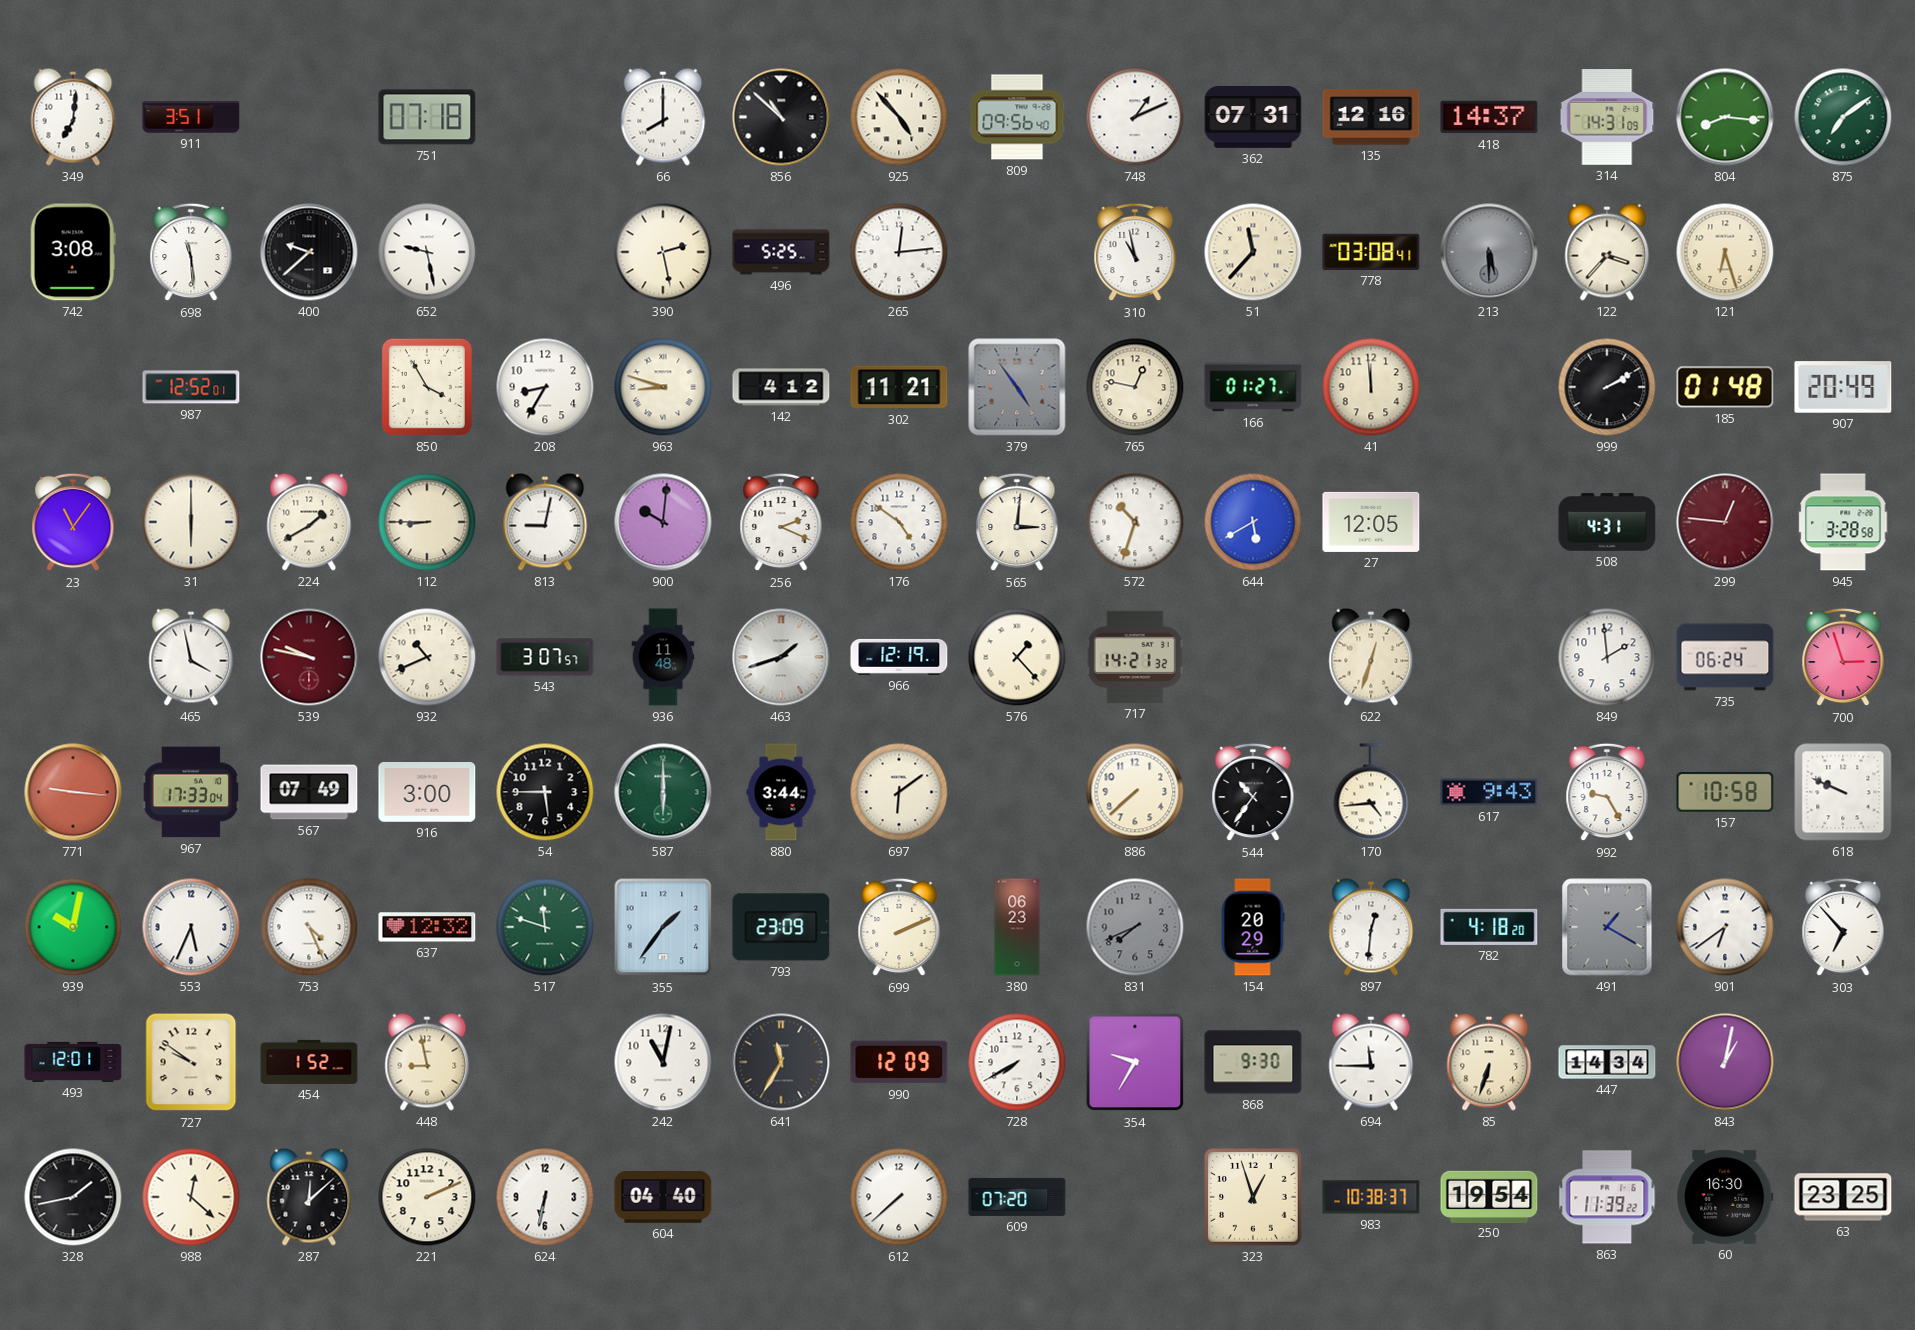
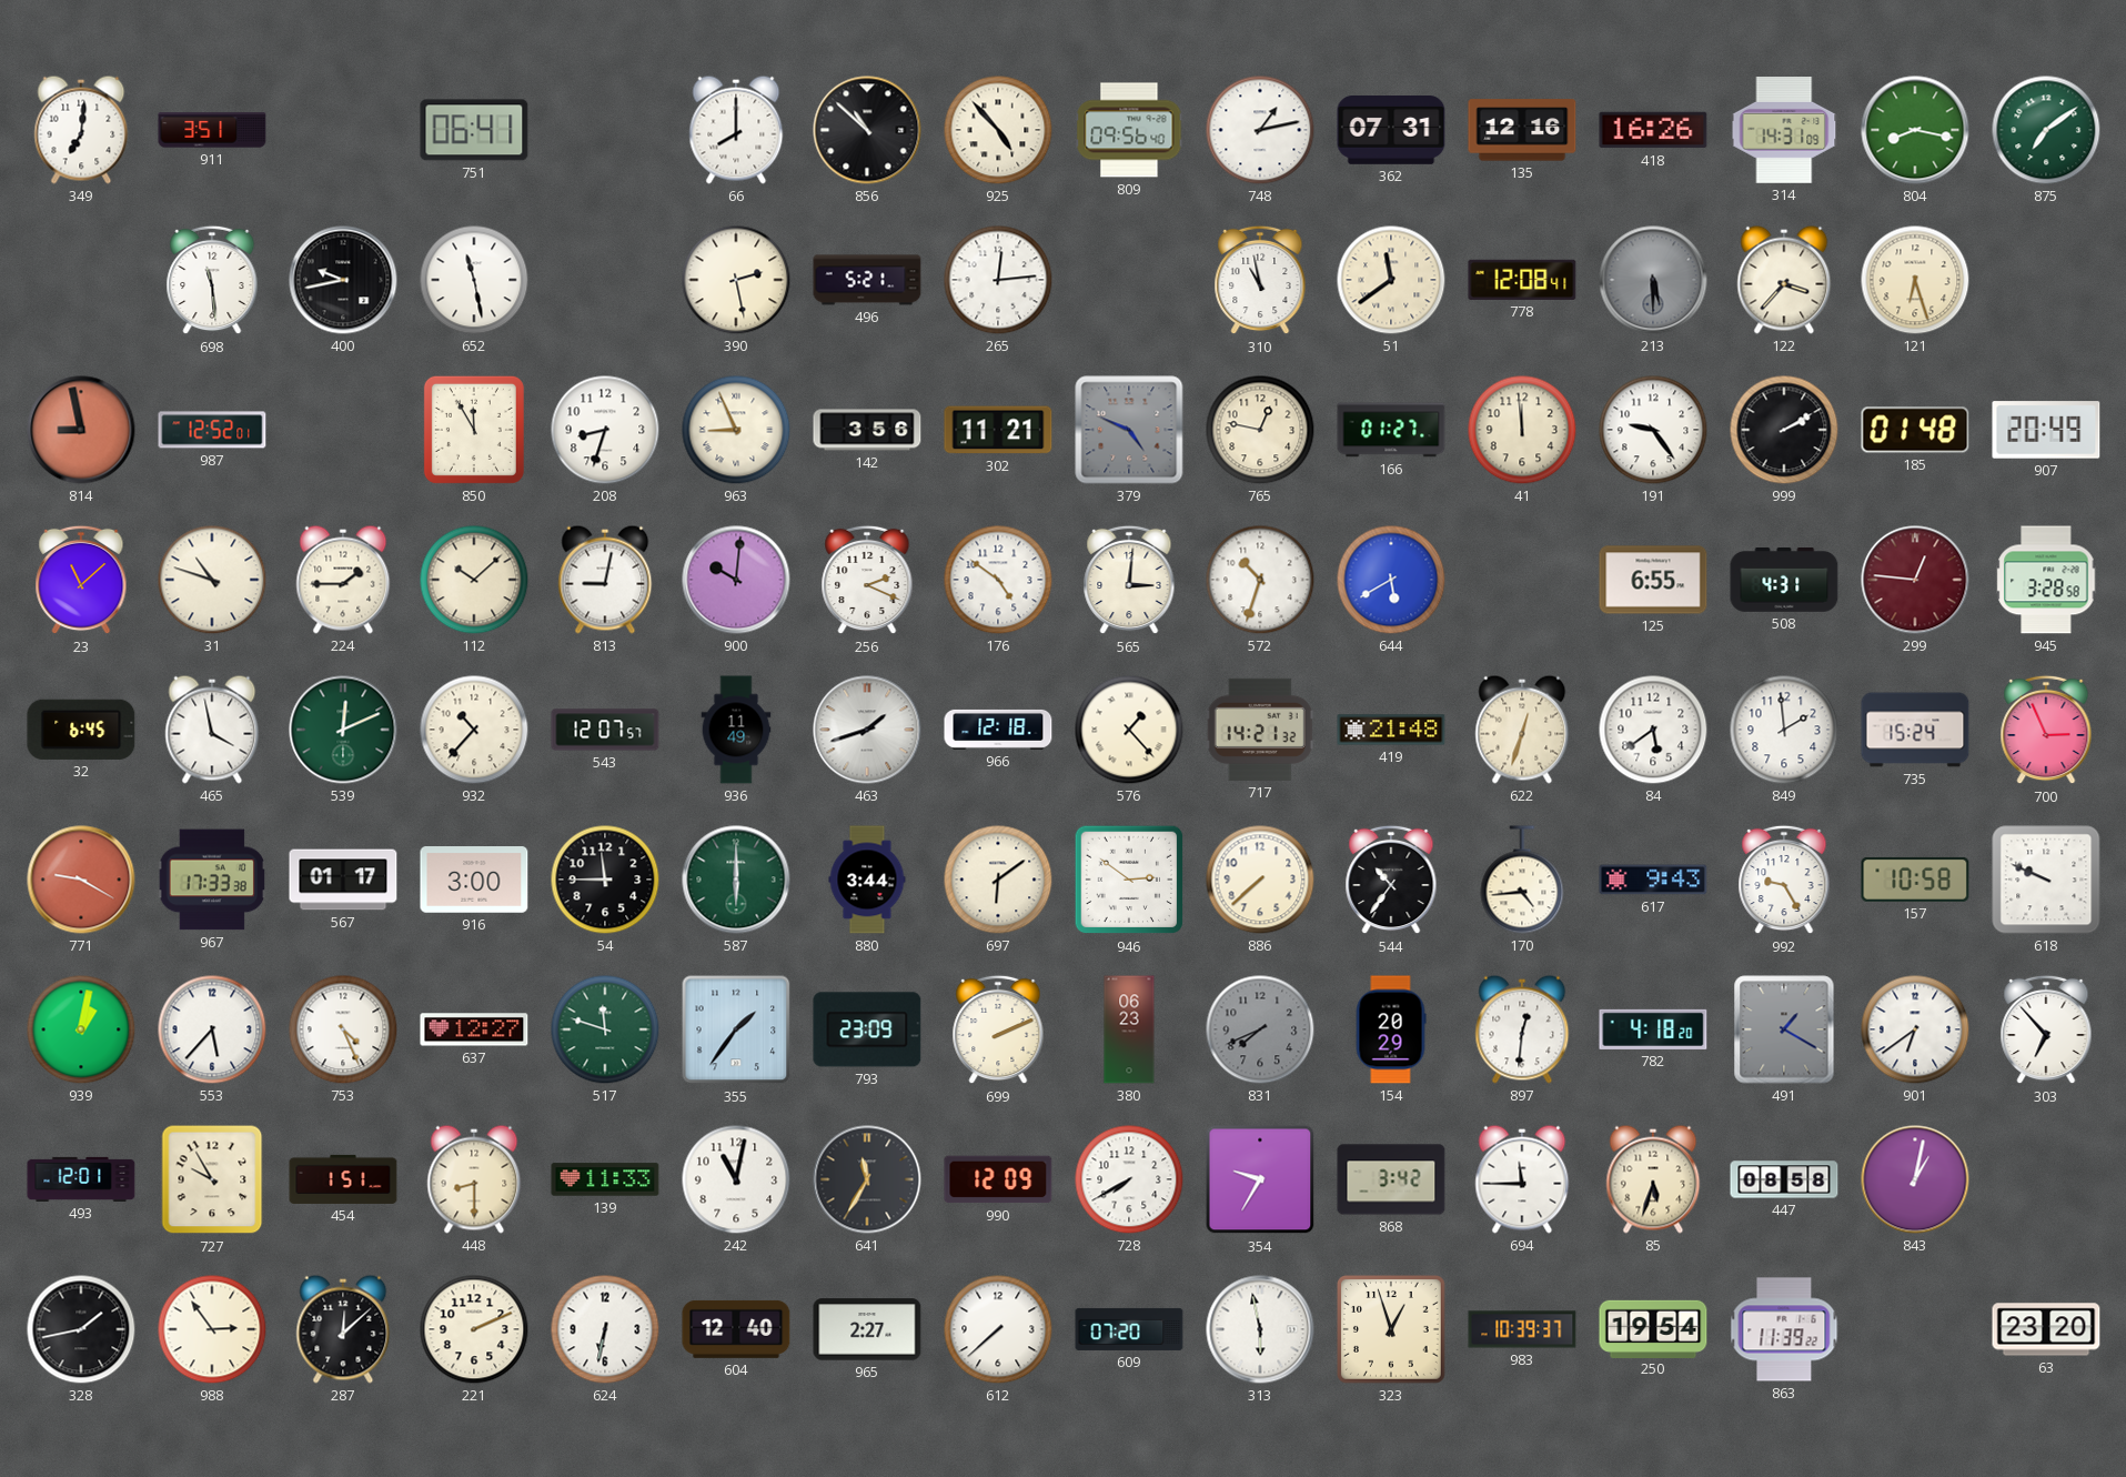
751: 07:18 -> 06:41 (474, 130)
748: 1:11 -> 1:13 (1260, 130)
418: 14:37 -> 16:26 (1653, 130)
804: 8:16 -> 8:17 (1915, 130)
742: 3:08 -> none (73, 252)
400: 9:38 -> 9:43 (343, 280)
652: 9:28 -> 11:28 (474, 280)
496: 5:25 -> 5:21 (867, 280)
51: 11:37 -> 11:39 (1391, 280)
778: 03:08 -> 12:08 (1522, 280)
814: none -> 8:58 (81, 430)
850: 3:55 -> 11:55 (474, 430)
208: 8:35 -> 8:33 (605, 430)
963: 8:48 -> 8:56 (736, 430)
142: 4:12 -> 3:56 (867, 430)
379: 4:54 -> 4:49 (1129, 430)
191: none -> 9:24 (1653, 430)
23: 11:06 -> 11:08 (81, 580)
31: 6:00 -> 10:48 (212, 580)
224: 1:40 -> 1:45 (343, 580)
112: 8:45 -> 10:08 (474, 580)
27: 12:05 -> none (1371, 522)
125: none -> 6:55 (1653, 580)
32: none -> 6:45 (81, 730)
539: 9:47 -> 12:11 (343, 730)
539 dial: burgundy -> green (343, 730)
932: 10:41 -> 10:37 (474, 730)
543: 3:07 -> 12:07 (605, 730)
936: 11:48 -> 11:49 (736, 730)
966: 12:19 -> 12:18 (998, 730)
419: none -> 21:48 (1391, 730)
84: none -> 5:39 (1653, 730)
735: 06:24 -> 15:24 (1915, 730)
700: 2:57 -> 2:56 (2046, 730)
771: 9:16 -> 9:20 (81, 880)
967: 17:33:04 -> 17:33:38 (211, 880)
567: 07:49 -> 01:17 (343, 880)
54: 5:45 -> 11:45 (605, 880)
946: none -> 2:51 (1129, 880)
939: 10:02 -> 1:02 (81, 1029)
553: 5:34 -> 5:37 (212, 1029)
637: 12:32 -> 12:27 (474, 1029)
727: 9:51 -> 9:55 (212, 1179)
454: 1:52 -> 1:51 (343, 1179)
448: 8:58 -> 8:30 (474, 1179)
139: none -> 11:33 (605, 1179)
868: 9:30 -> 3:42 (1391, 1179)
85: 6:33 -> 5:33 (1653, 1179)
447: 14:34 -> 08:58 (1784, 1179)
988: 12:22 -> 2:54 (212, 1329)
604: 04:40 -> 12:40 (736, 1329)
965: none -> 2:27 (867, 1329)
313: none -> 5:58 (1260, 1329)
983: 10:38 -> 10:39 (1522, 1329)
60: 16:30 -> none (1725, 1197)
63: 23:25 -> 23:20 (2046, 1329)
